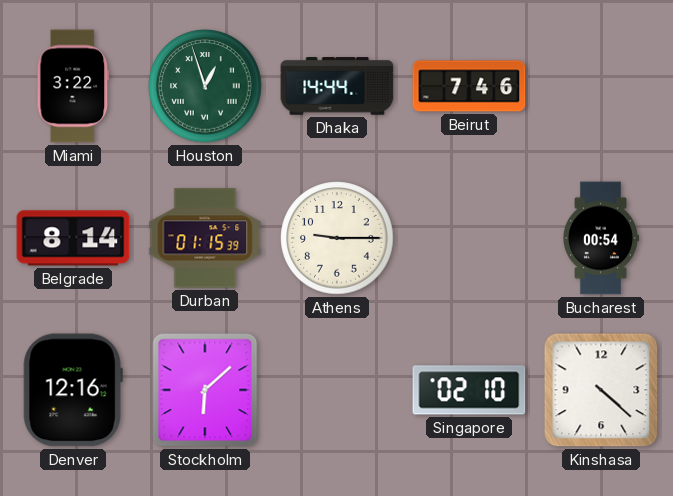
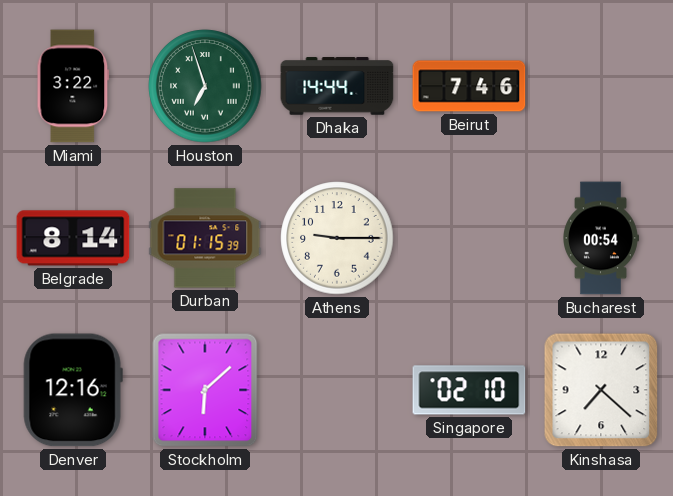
Houston: 12:57 -> 6:57 (205, 86)
Kinshasa: 4:22 -> 7:22 (601, 390)
